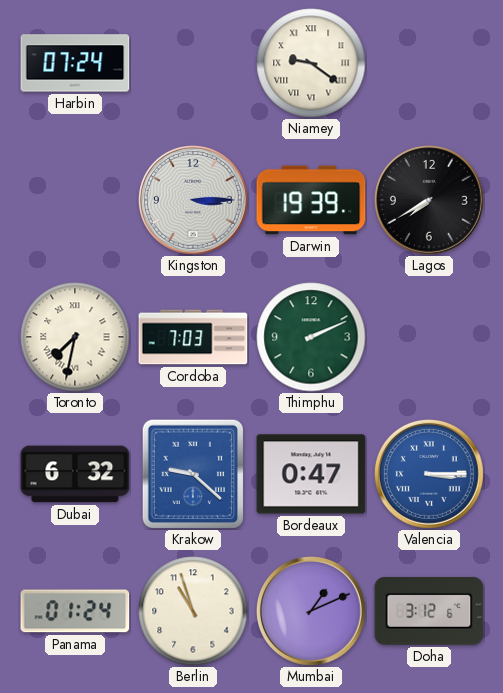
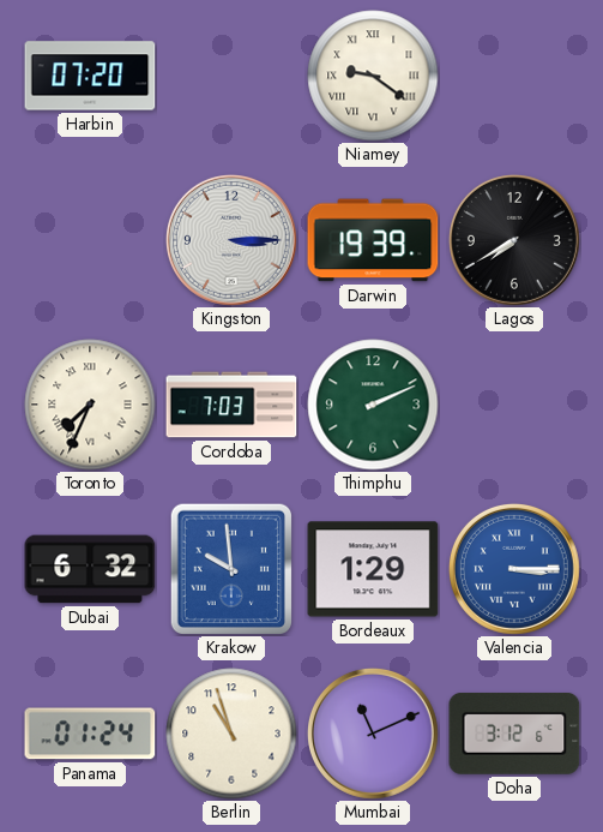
Harbin: 07:24 -> 07:20 (90, 76)
Toronto: 7:32 -> 7:34 (90, 405)
Krakow: 9:22 -> 9:59 (230, 568)
Bordeaux: 0:47 -> 1:29 (373, 569)
Mumbai: 1:11 -> 11:11 (373, 734)
